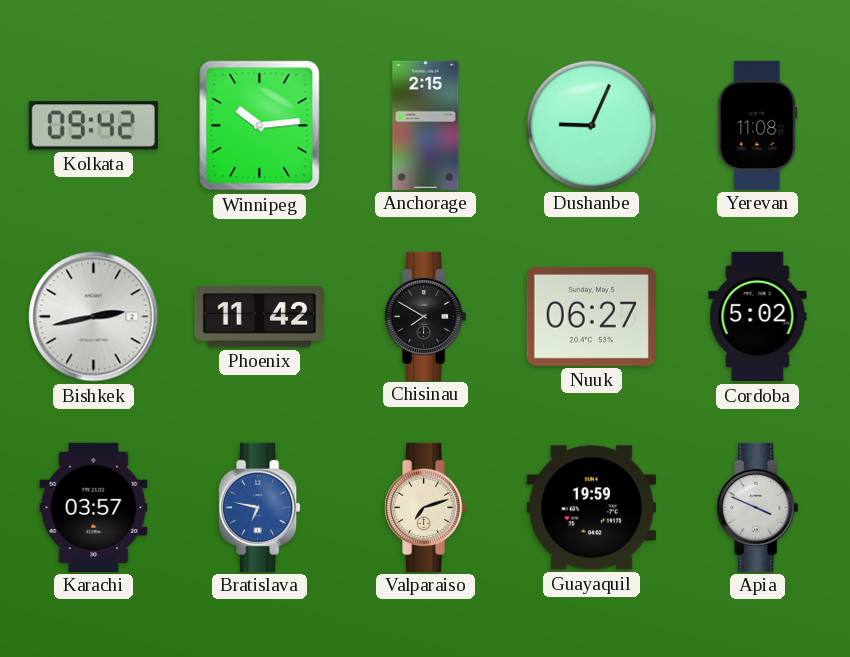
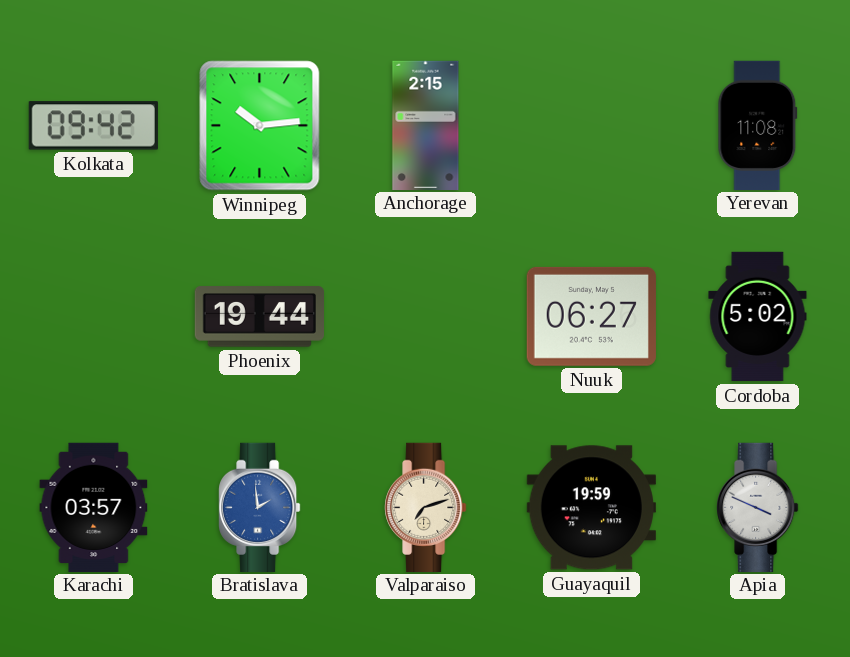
Dushanbe: 9:04 -> none (591, 125)
Bishkek: 2:43 -> none (94, 317)
Phoenix: 11:42 -> 19:44 (259, 317)
Chisinau: 7:50 -> none (426, 316)
Bratislava: 6:47 -> 1:59 (260, 507)
